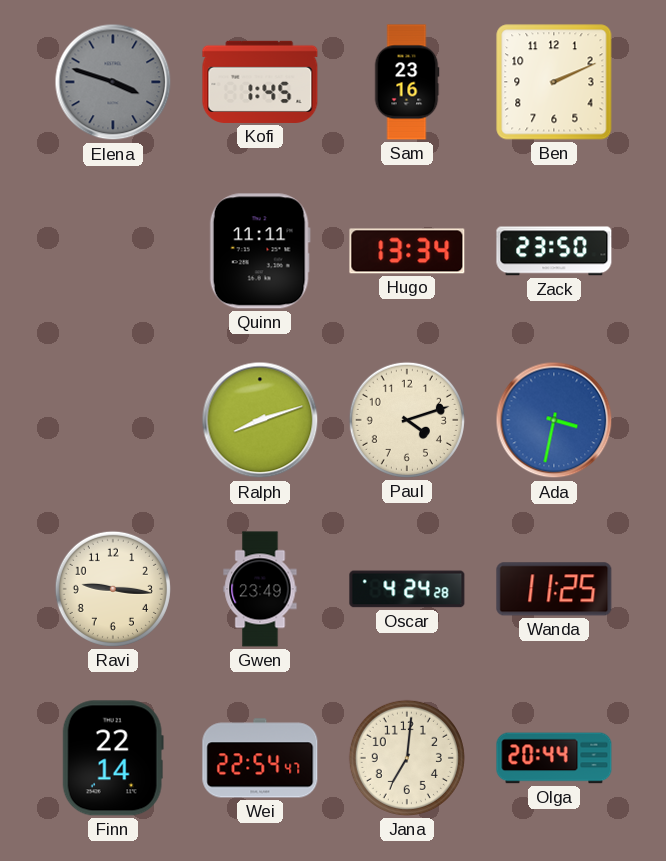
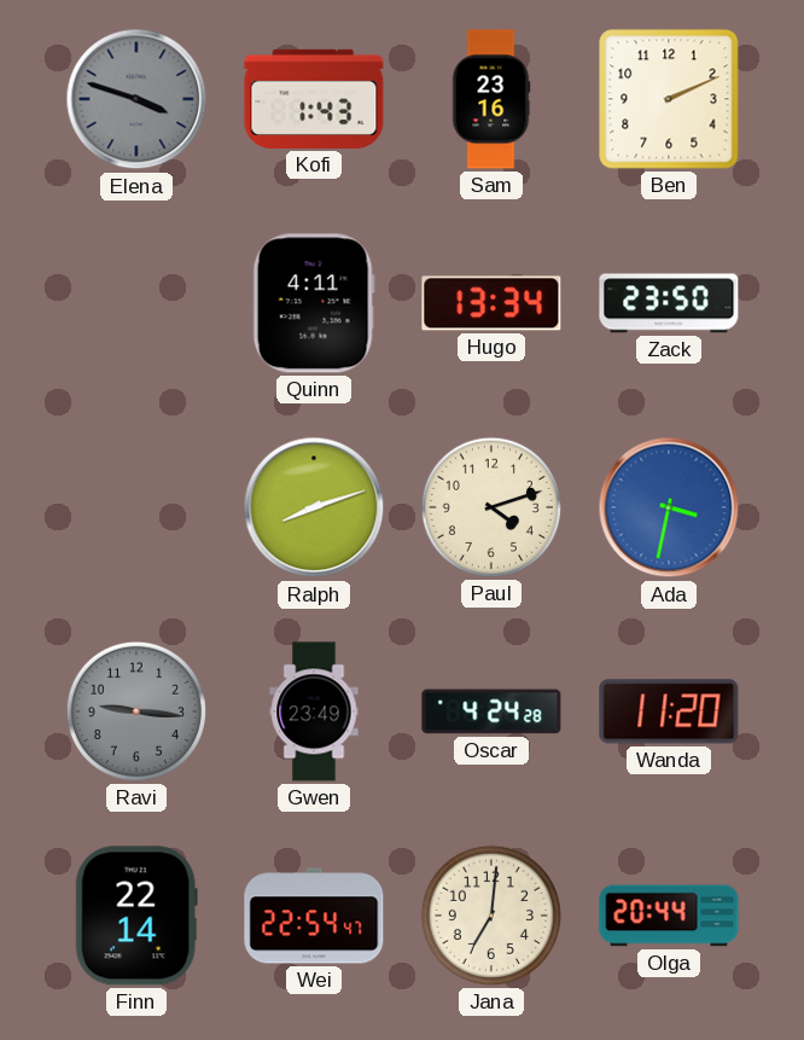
Kofi: 1:45 -> 1:43 (314, 99)
Quinn: 11:11 -> 4:11 (314, 303)
Ravi dial: cream -> grey (136, 711)
Wanda: 11:25 -> 11:20 (669, 711)
